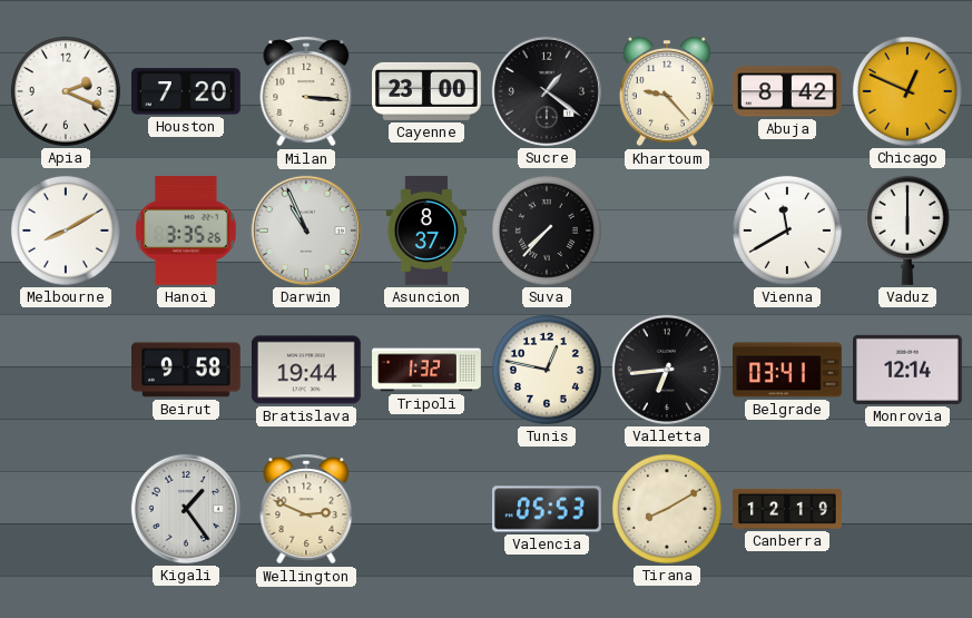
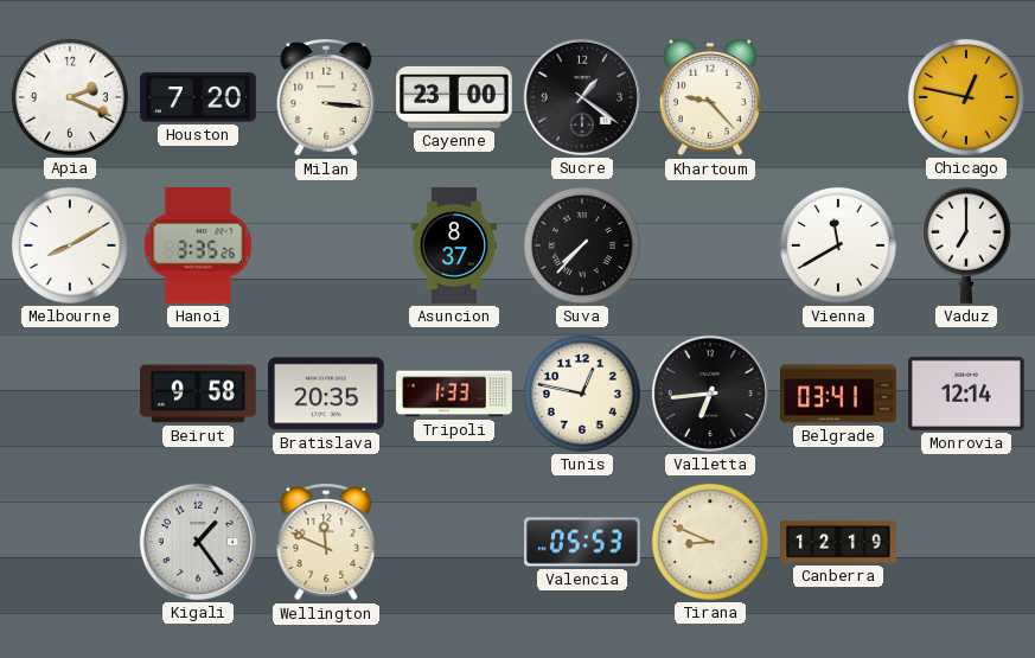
Abuja: 8:42 -> none (788, 91)
Chicago: 12:49 -> 12:47 (966, 97)
Darwin: 10:56 -> none (306, 230)
Vaduz: 6:00 -> 7:00 (966, 245)
Bratislava: 19:44 -> 20:35 (326, 394)
Tripoli: 1:32 -> 1:33 (454, 394)
Wellington: 2:49 -> 11:49 (326, 542)
Tirana: 8:10 -> 8:49 (710, 542)
